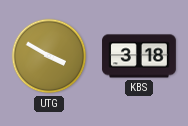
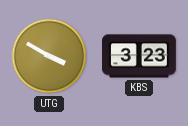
KBS: 3:18 -> 3:23 (139, 56)
